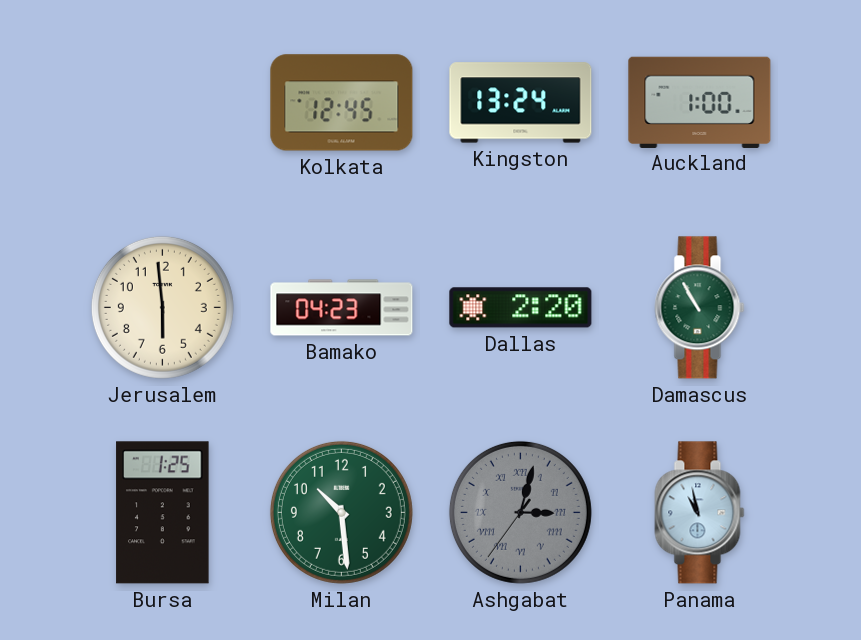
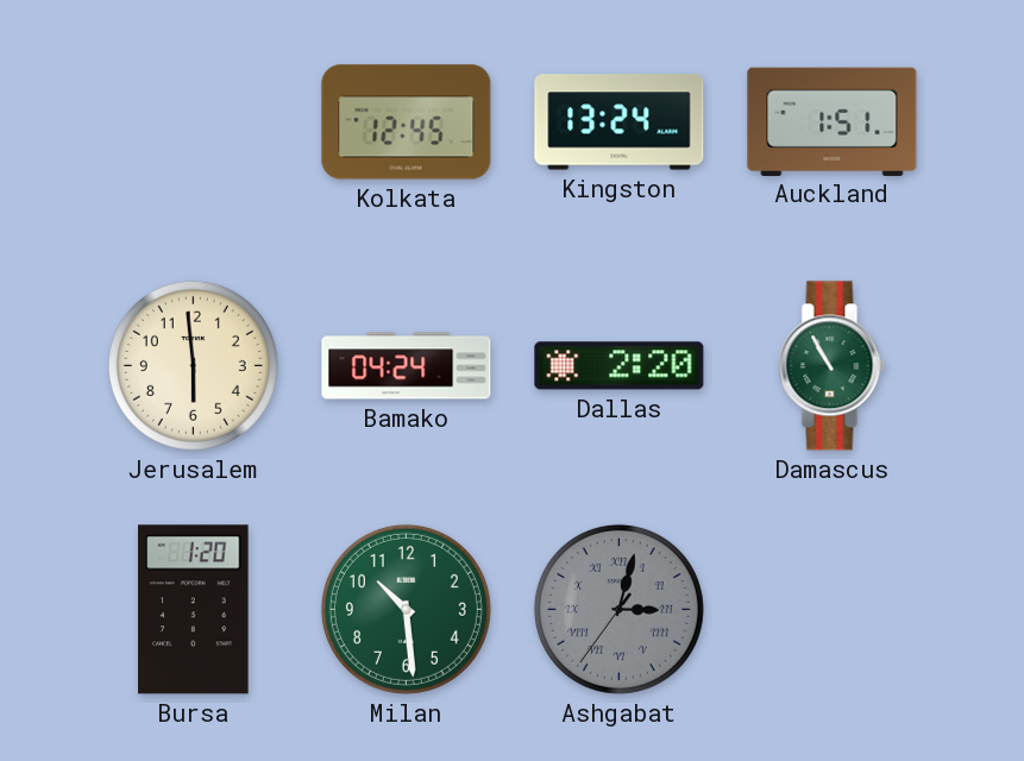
Auckland: 1:00 -> 1:51 (833, 121)
Bamako: 04:23 -> 04:24 (407, 366)
Bursa: 1:25 -> 1:20 (194, 610)
Panama: 10:58 -> none (700, 513)
